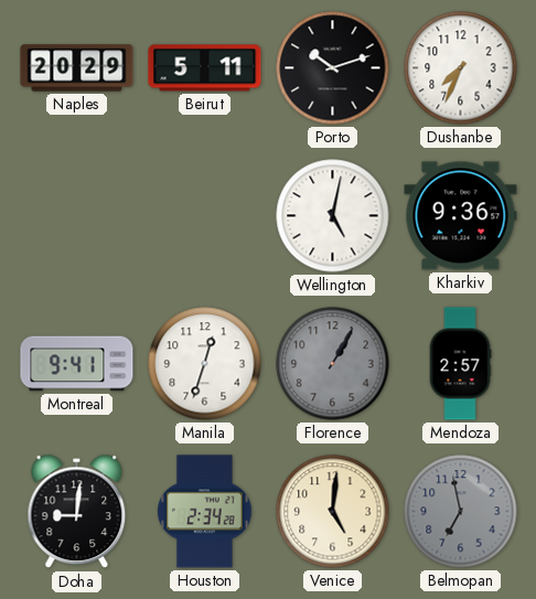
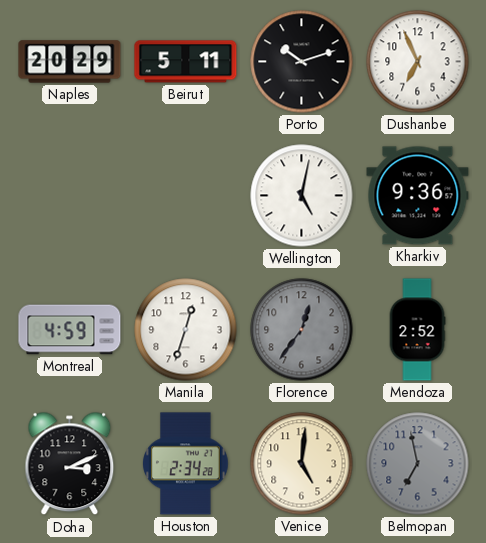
Dushanbe: 7:34 -> 6:56 (418, 62)
Montreal: 9:41 -> 4:59 (70, 330)
Florence: 1:05 -> 12:36 (302, 330)
Mendoza: 2:57 -> 2:52 (417, 330)
Doha: 9:01 -> 3:11 (70, 464)
